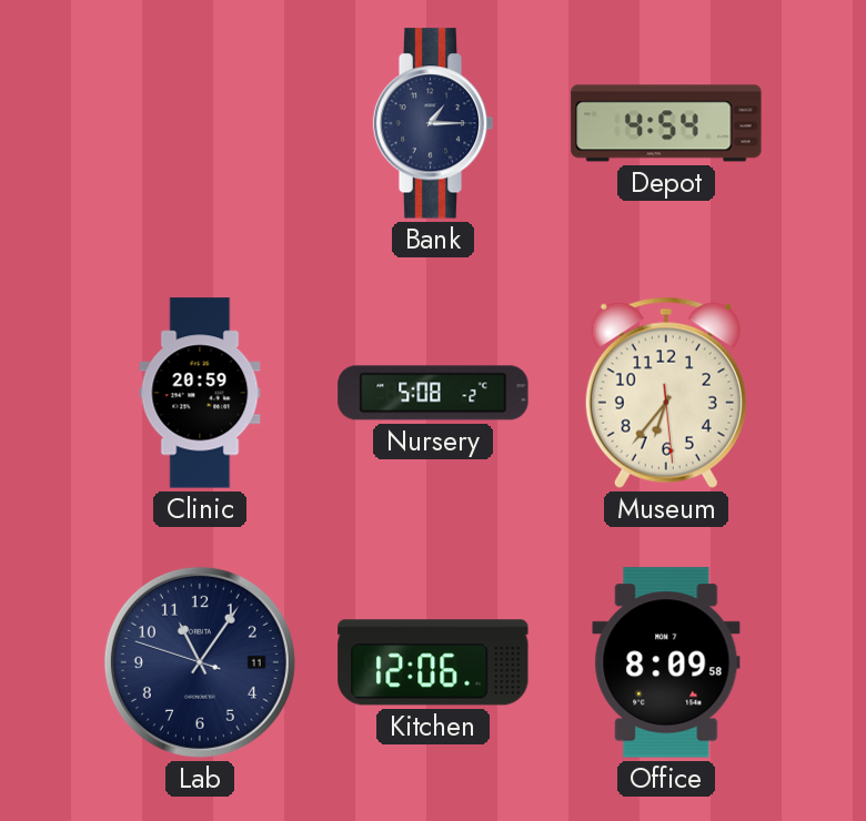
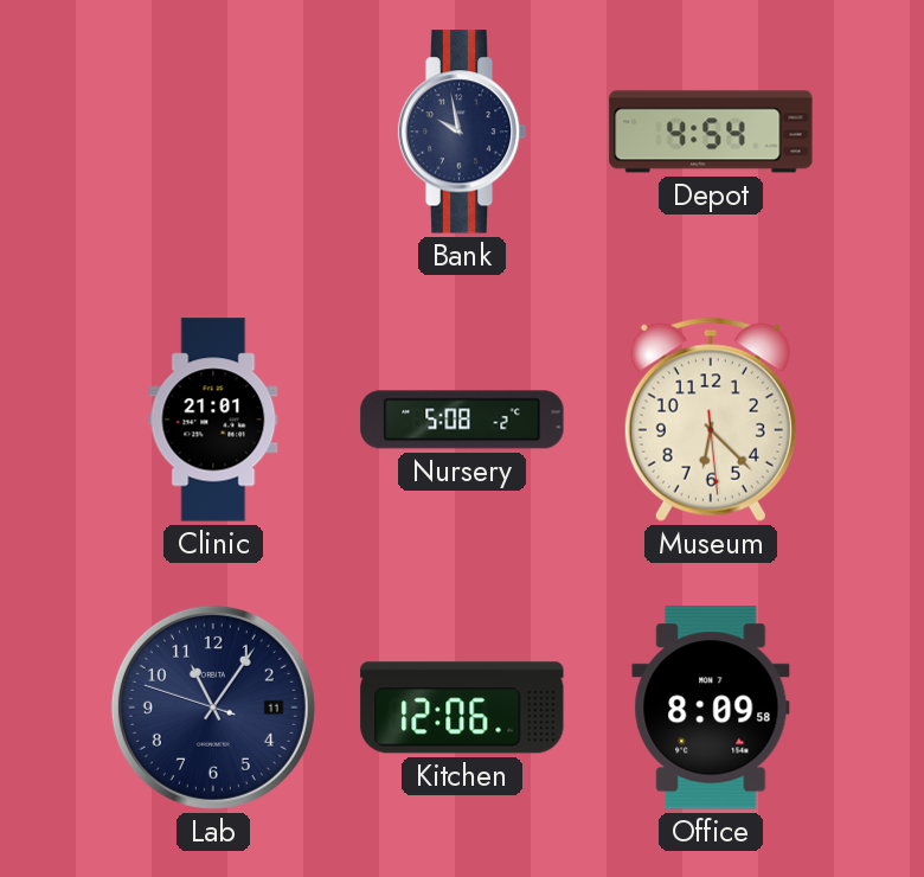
Bank: 1:15 -> 9:58 (462, 132)
Clinic: 20:59 -> 21:01 (213, 420)
Museum: 6:36 -> 6:22 (711, 420)
